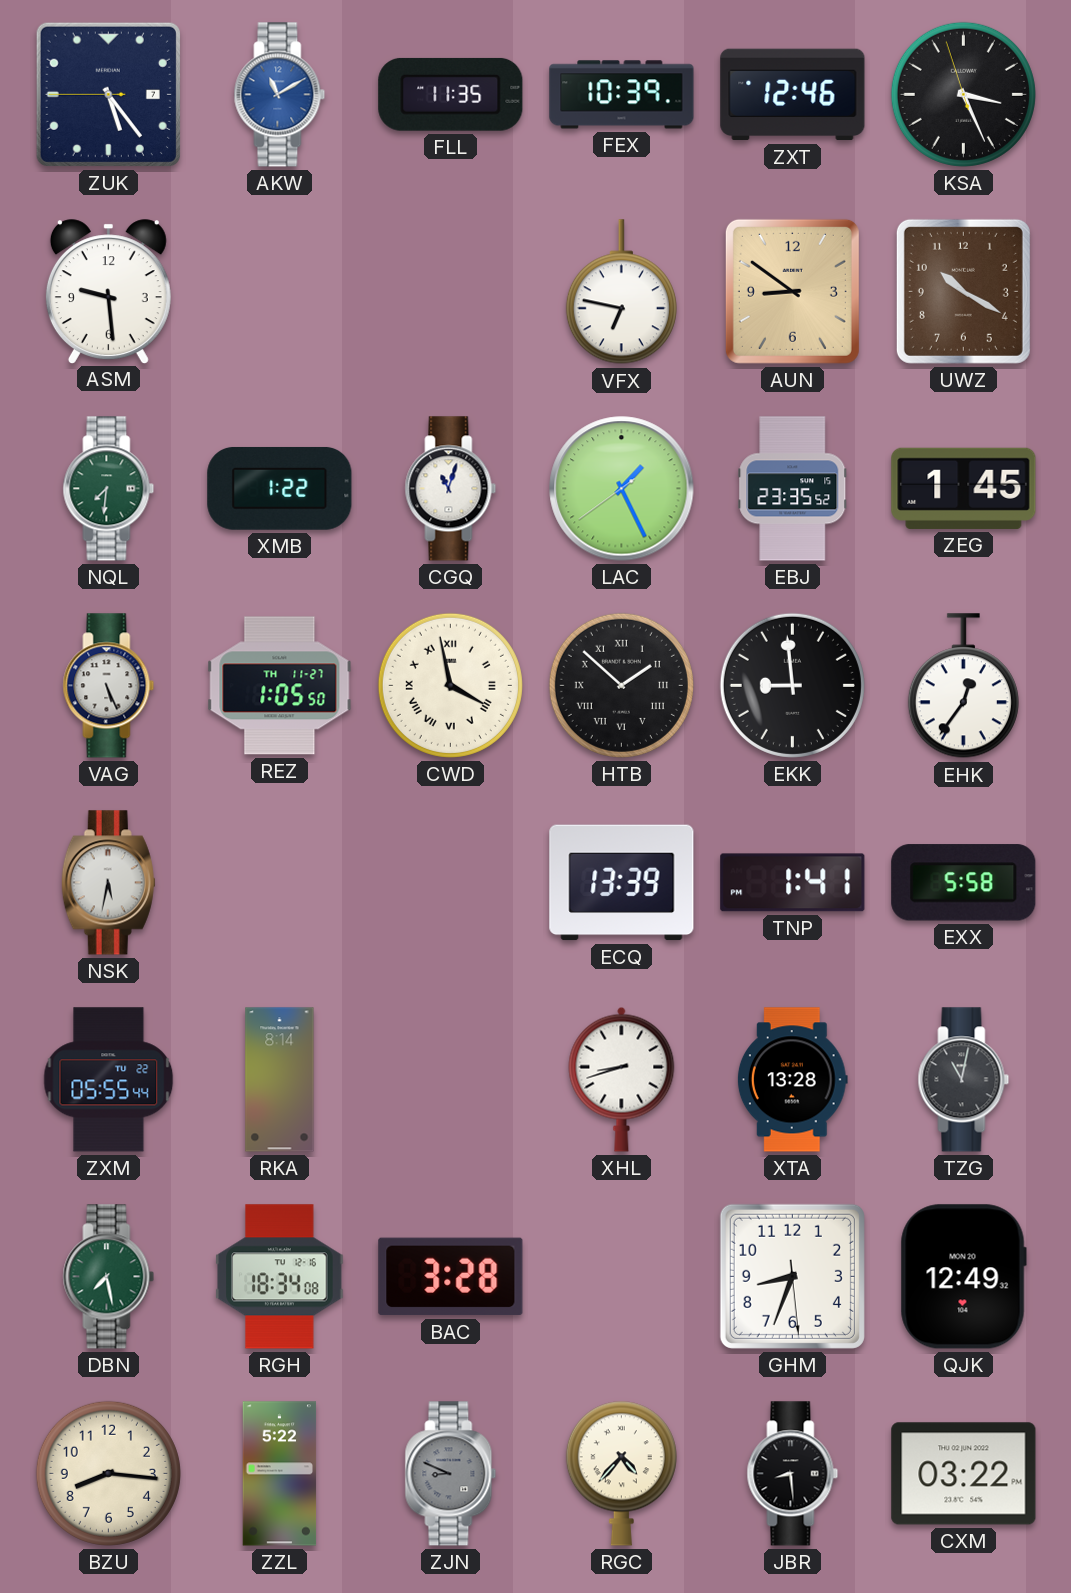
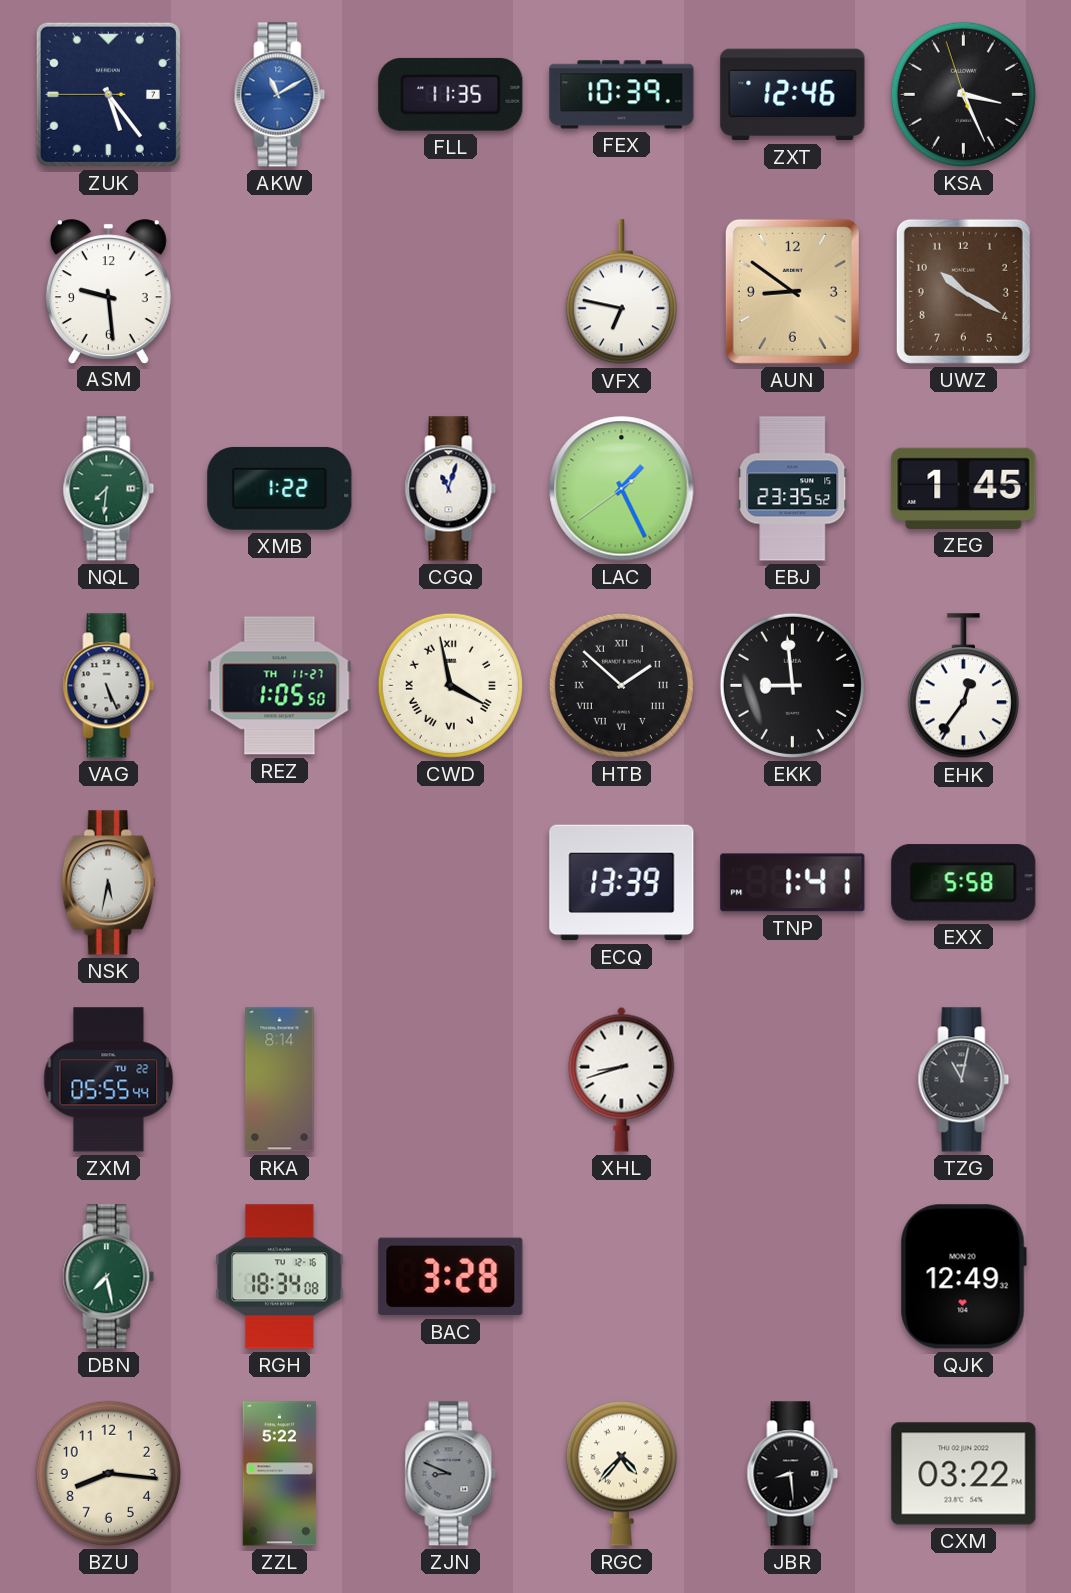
XTA: 13:28 -> none (792, 1080)
GHM: 8:33 -> none (792, 1276)
